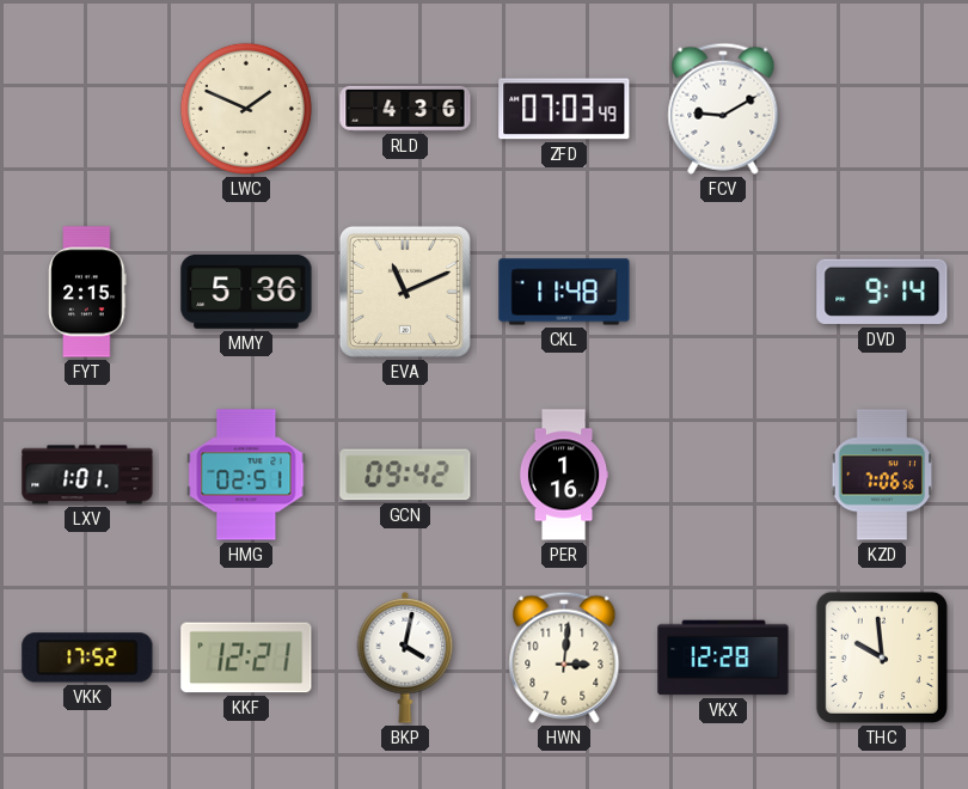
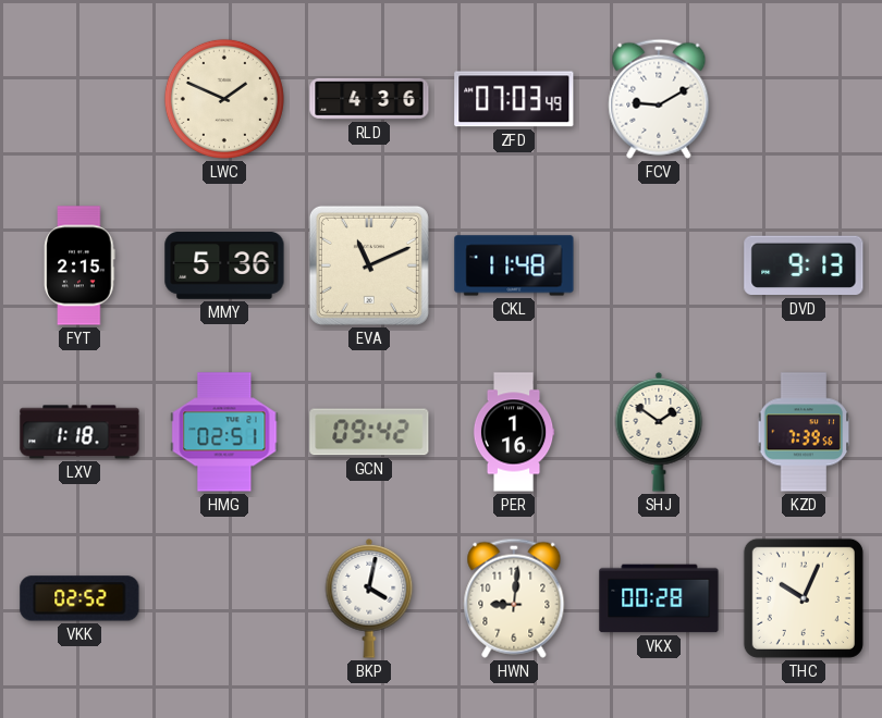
DVD: 9:14 -> 9:13 (804, 265)
LXV: 1:01 -> 1:18 (79, 432)
SHJ: none -> 1:51 (659, 432)
KZD: 7:06 -> 7:39 (804, 432)
VKK: 17:52 -> 02:52 (79, 598)
KKF: 12:21 -> none (246, 657)
HWN: 3:01 -> 9:01 (514, 598)
VKX: 12:28 -> 00:28 (659, 598)
THC: 9:59 -> 10:04 (804, 598)
